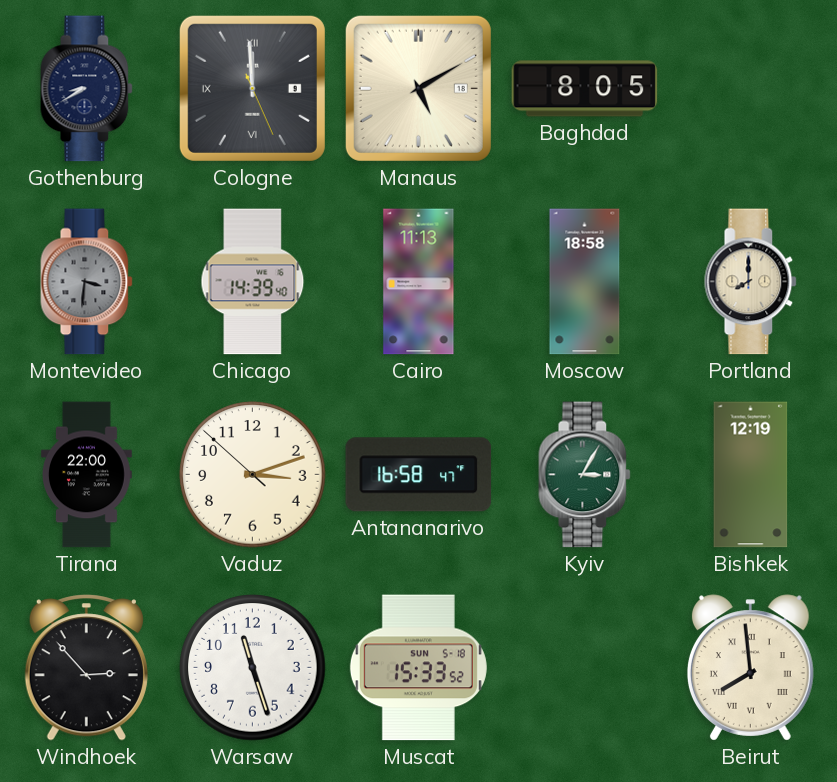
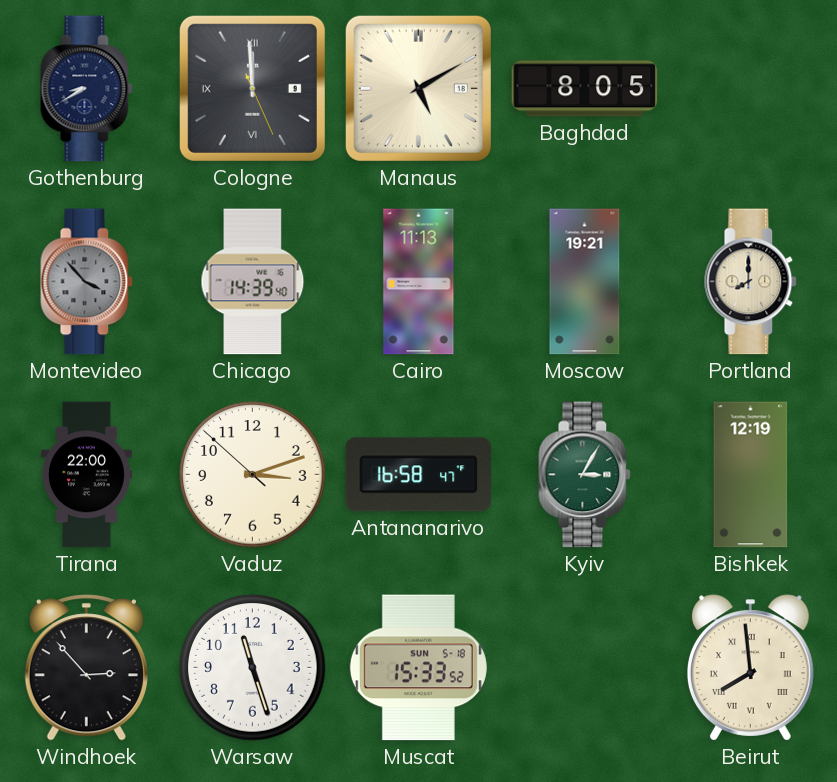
Montevideo: 3:31 -> 3:53 (87, 282)
Moscow: 18:58 -> 19:21 (585, 282)
